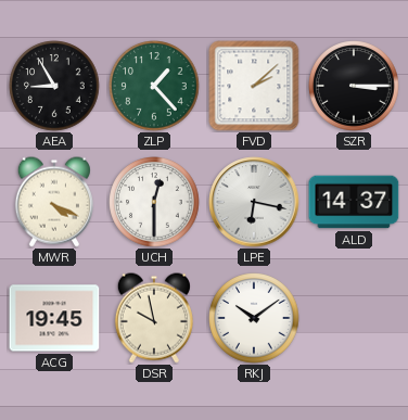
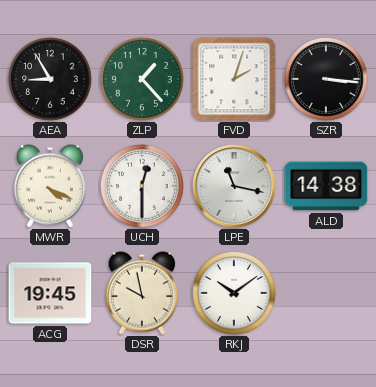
FVD: 2:08 -> 2:03 (234, 79)
SZR: 3:15 -> 3:16 (326, 79)
LPE: 6:17 -> 11:17 (234, 186)
ALD: 14:37 -> 14:38 (326, 186)
